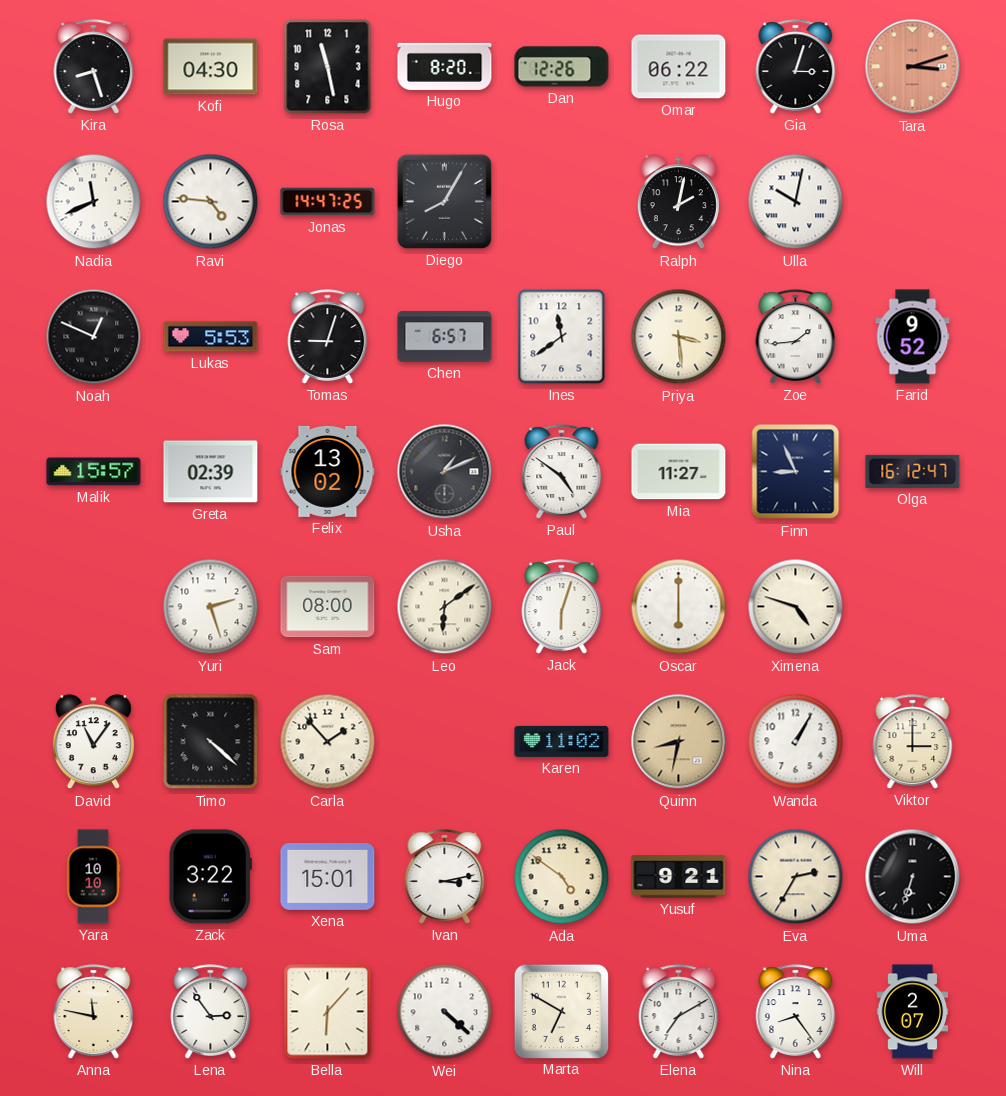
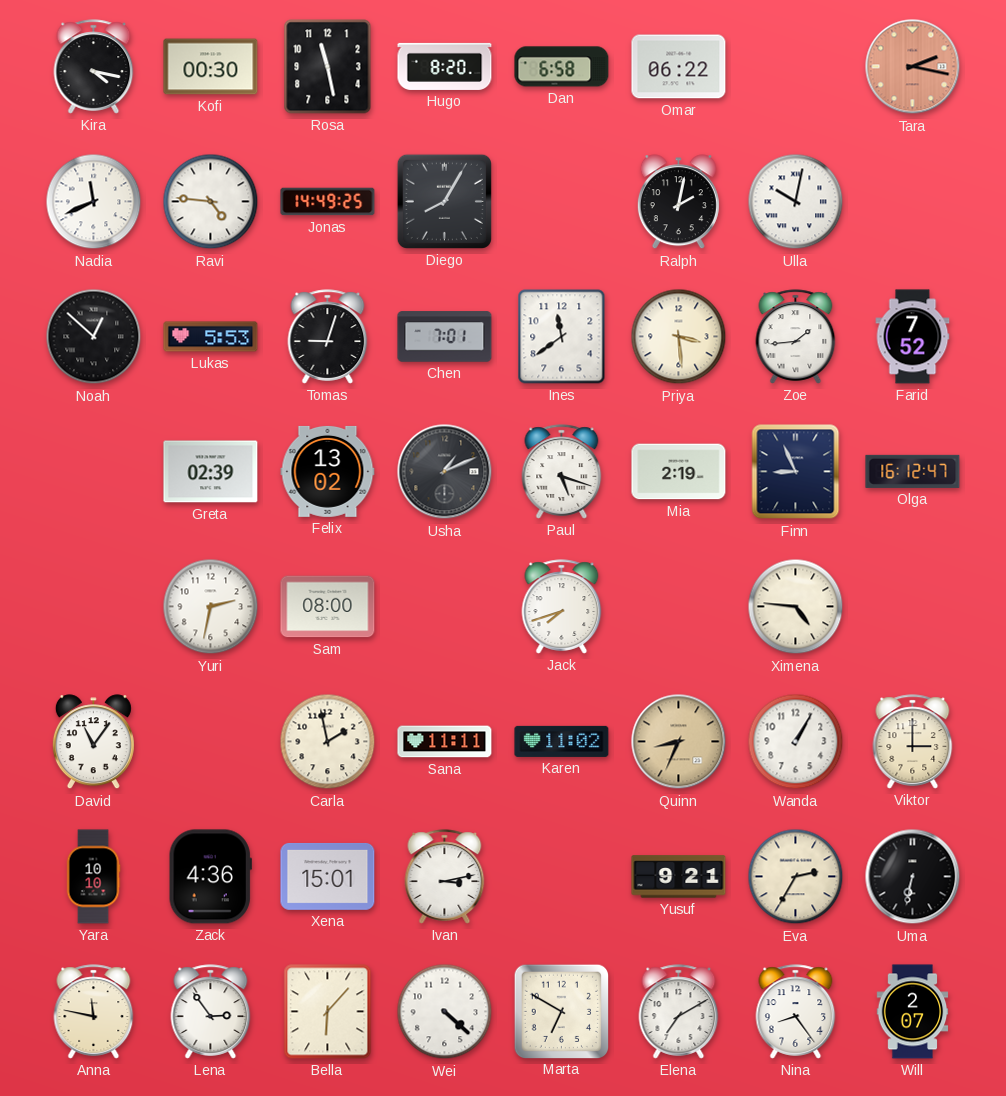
Kira: 8:27 -> 4:17 (94, 67)
Kofi: 04:30 -> 00:30 (211, 67)
Dan: 12:26 -> 6:58 (562, 67)
Gia: 3:03 -> none (796, 67)
Tara: 3:12 -> 2:17 (913, 67)
Jonas: 14:47 -> 14:49 (328, 202)
Noah: 12:49 -> 12:52 (94, 337)
Chen: 6:57 -> 7:01 (445, 337)
Farid: 9:52 -> 7:52 (913, 337)
Malik: 15:57 -> none (94, 472)
Paul: 4:51 -> 5:18 (562, 472)
Mia: 11:27 -> 2:19 (679, 472)
Yuri: 2:27 -> 2:32 (211, 607)
Leo: 6:09 -> none (445, 607)
Jack: 6:03 -> 7:42 (562, 607)
Oscar: 6:00 -> none (679, 607)
Ximena: 4:48 -> 4:46 (796, 607)
Timo: 4:22 -> none (211, 742)
Carla: 1:53 -> 1:58 (328, 742)
Sana: none -> 11:11 (445, 742)
Quinn: 8:32 -> 8:34 (679, 742)
Zack: 3:22 -> 4:36 (210, 877)
Ada: 4:51 -> none (562, 877)
Uma: 6:33 -> 6:32 (913, 877)
